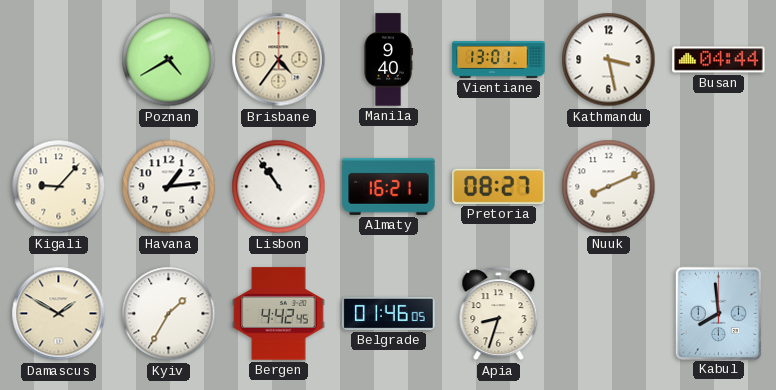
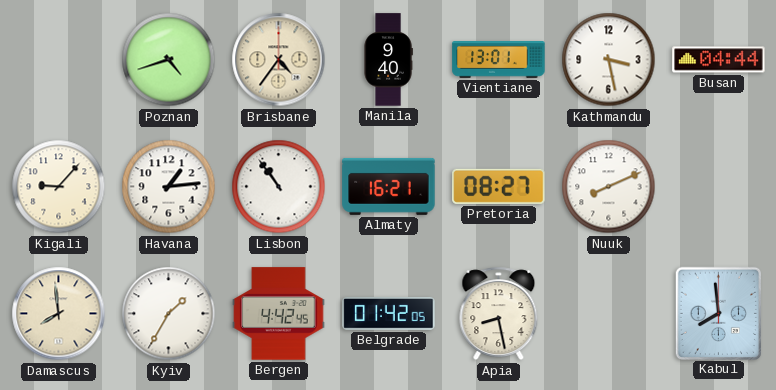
Poznan: 4:40 -> 4:42 (169, 60)
Damascus: 1:50 -> 7:59 (59, 314)
Belgrade: 01:46 -> 01:42 (389, 314)
Apia: 8:33 -> 8:28 (499, 314)
